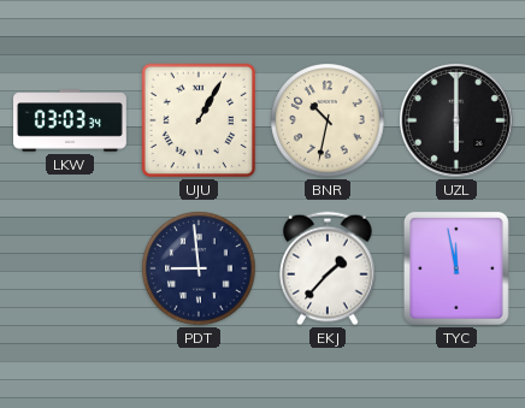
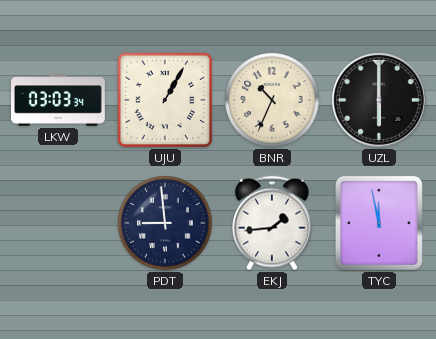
BNR: 10:32 -> 10:34 (272, 100)
EKJ: 1:37 -> 1:44 (272, 223)
